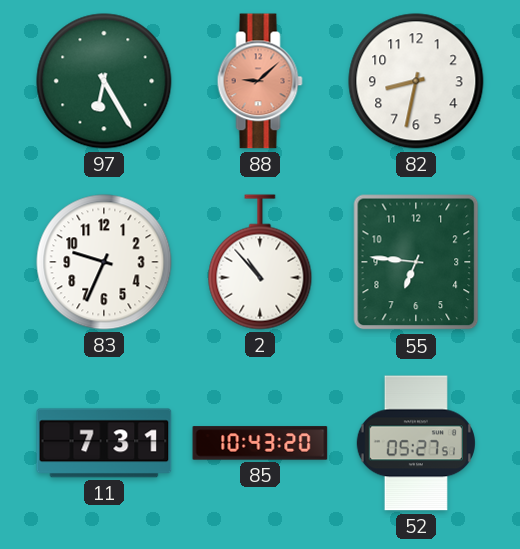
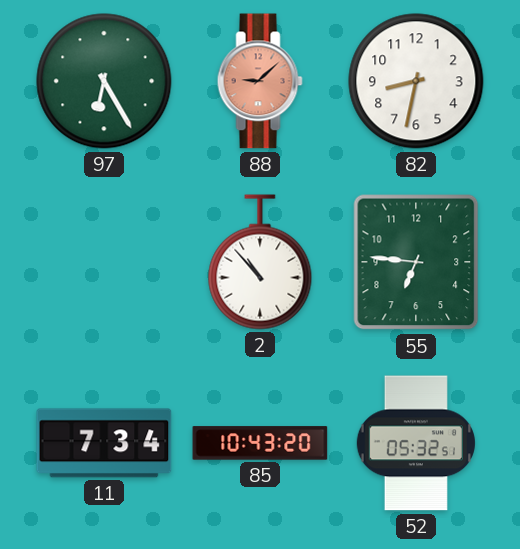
83: 9:34 -> none (104, 262)
11: 7:31 -> 7:34 (104, 443)
52: 05:27 -> 05:32 (416, 443)
